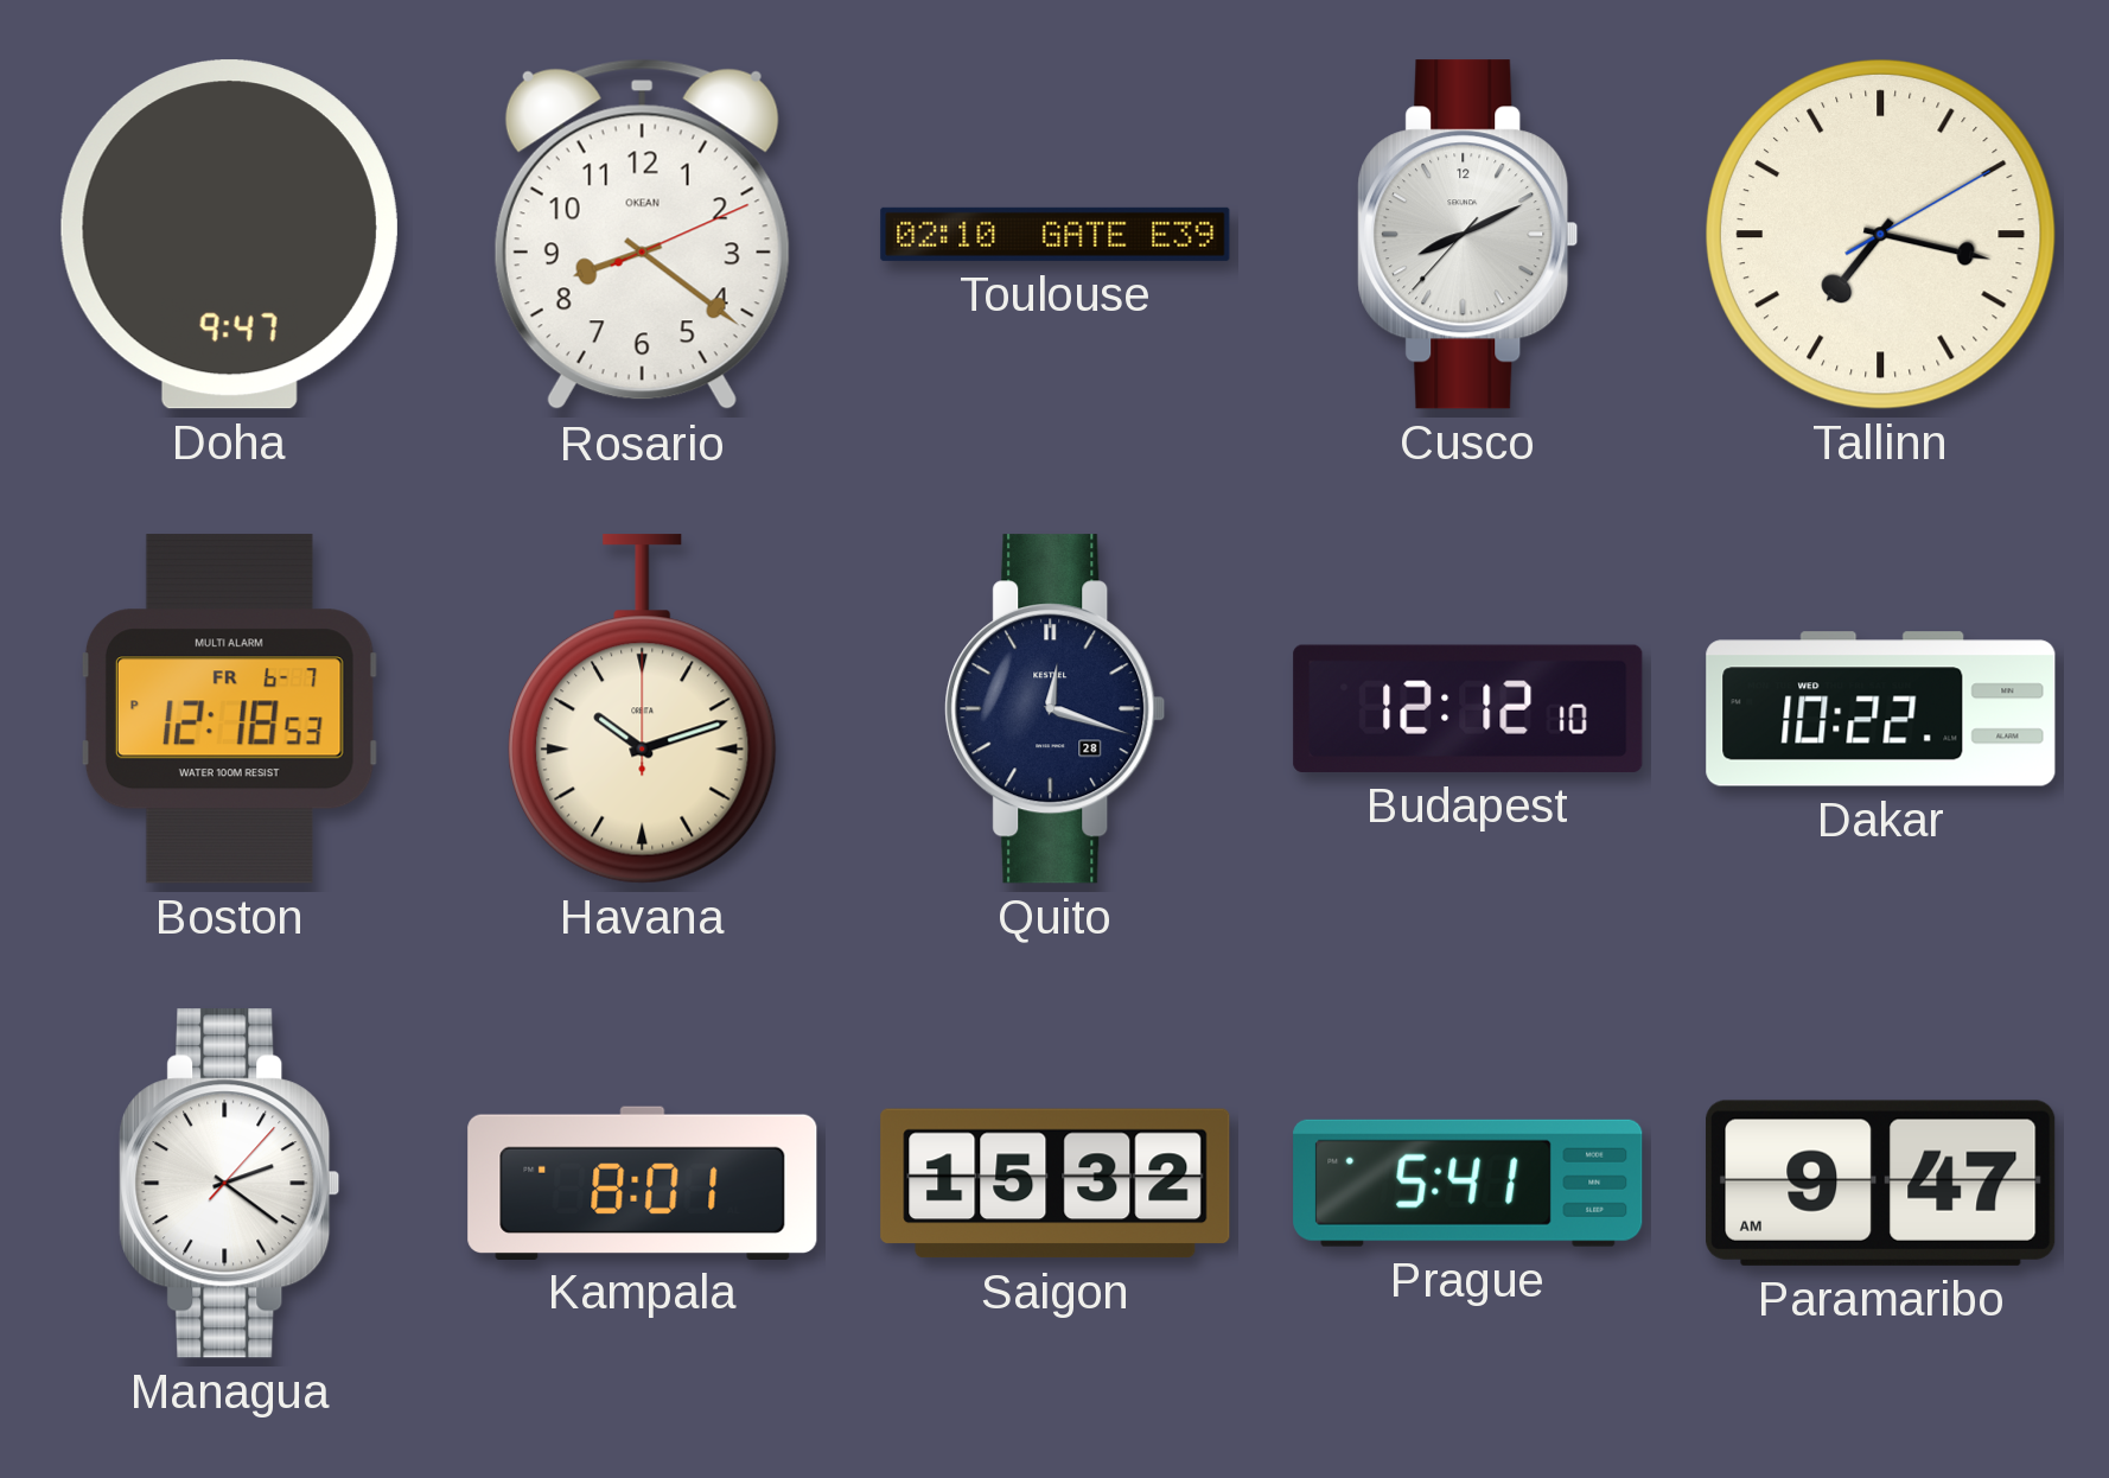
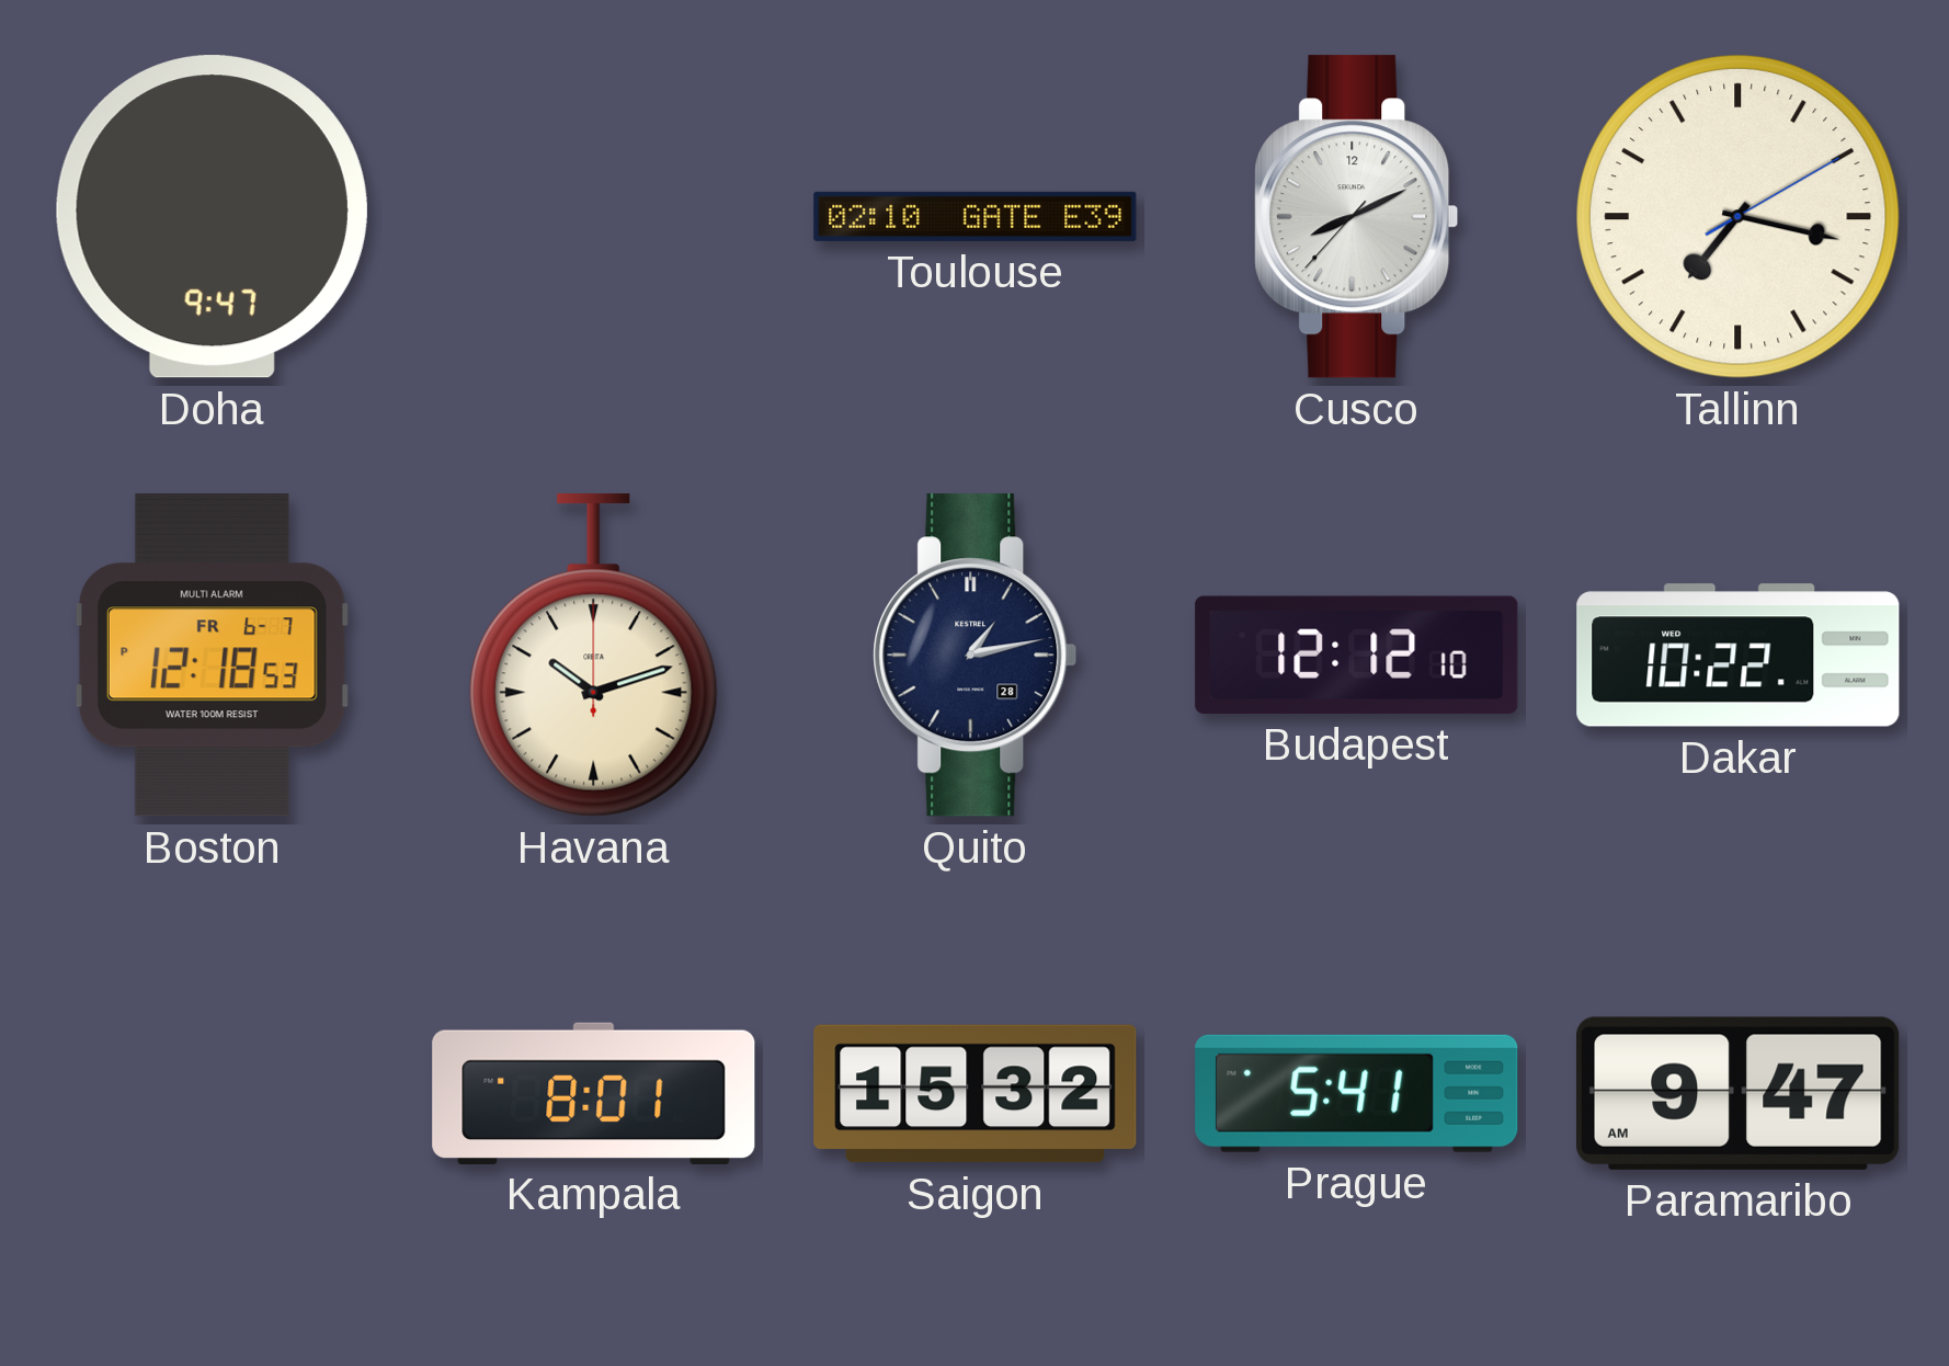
Rosario: 8:21 -> none (642, 235)
Quito: 12:18 -> 1:13 (976, 656)
Managua: 2:21 -> none (230, 1184)
